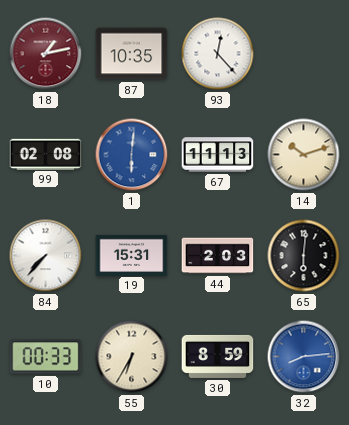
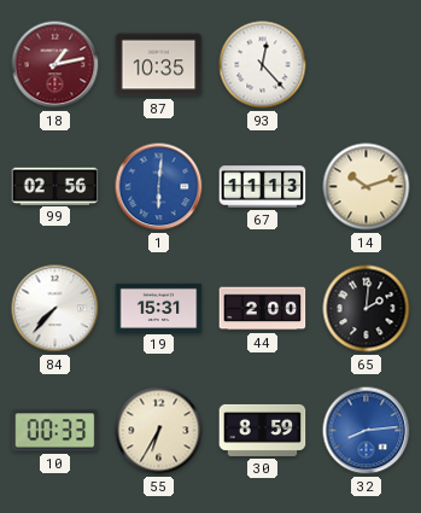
99: 02:08 -> 02:56 (55, 186)
44: 2:03 -> 2:00 (263, 309)
65: 6:01 -> 2:01 (367, 309)
